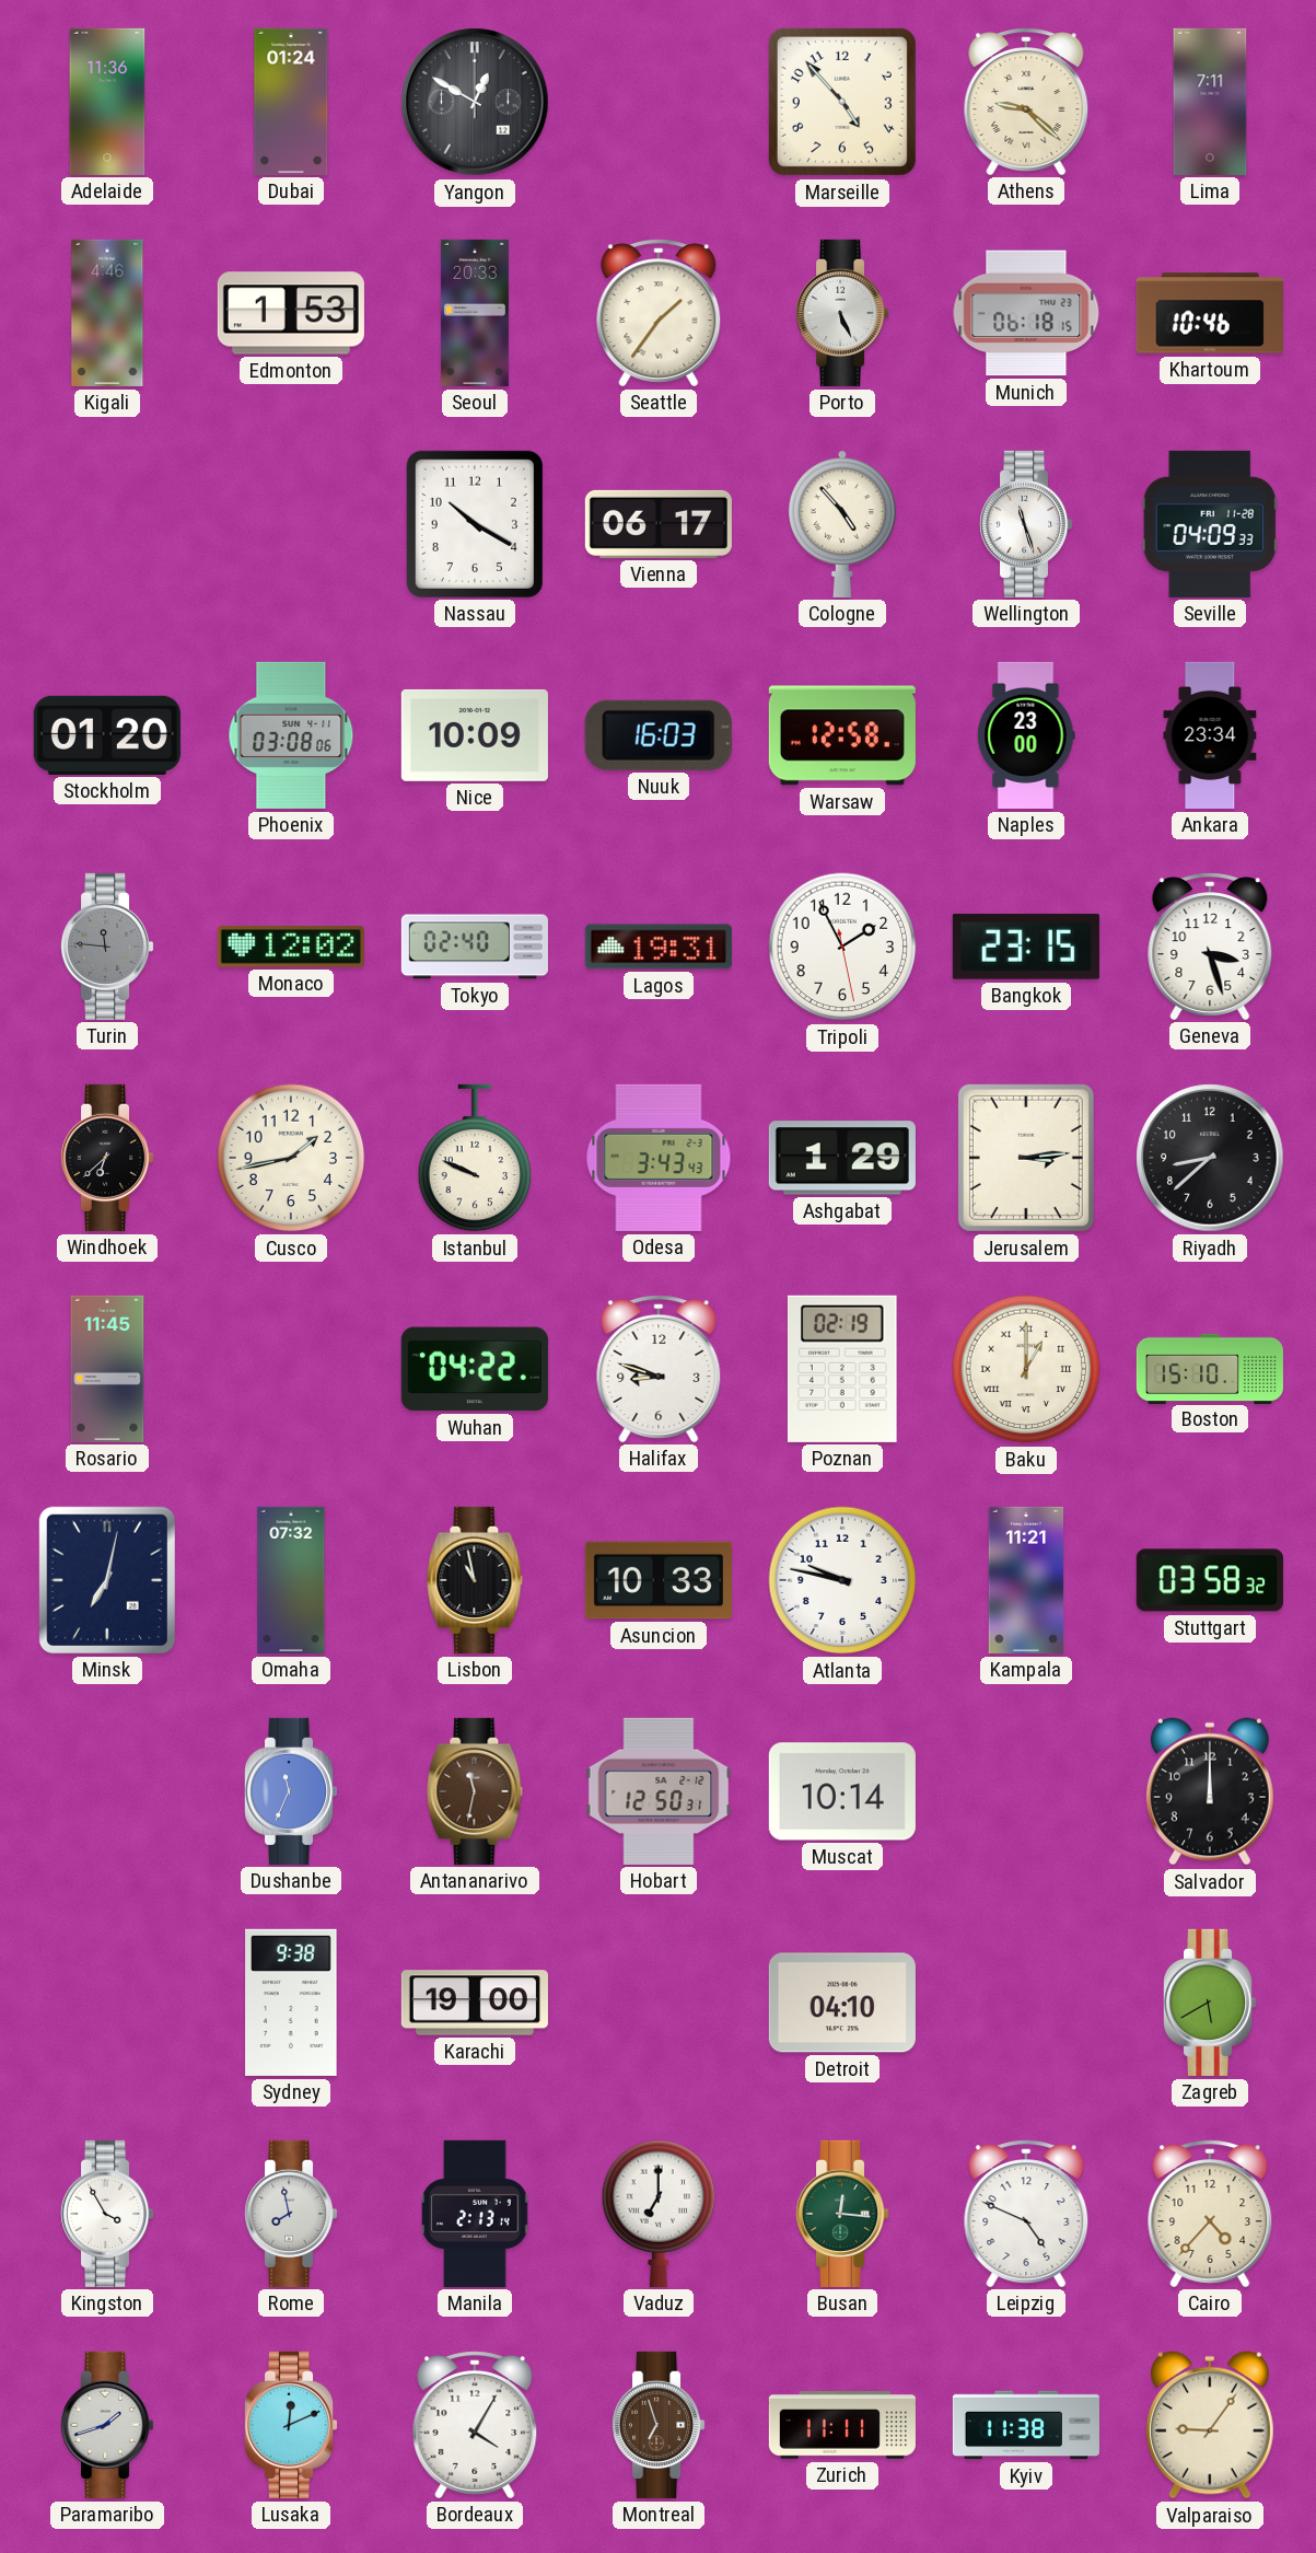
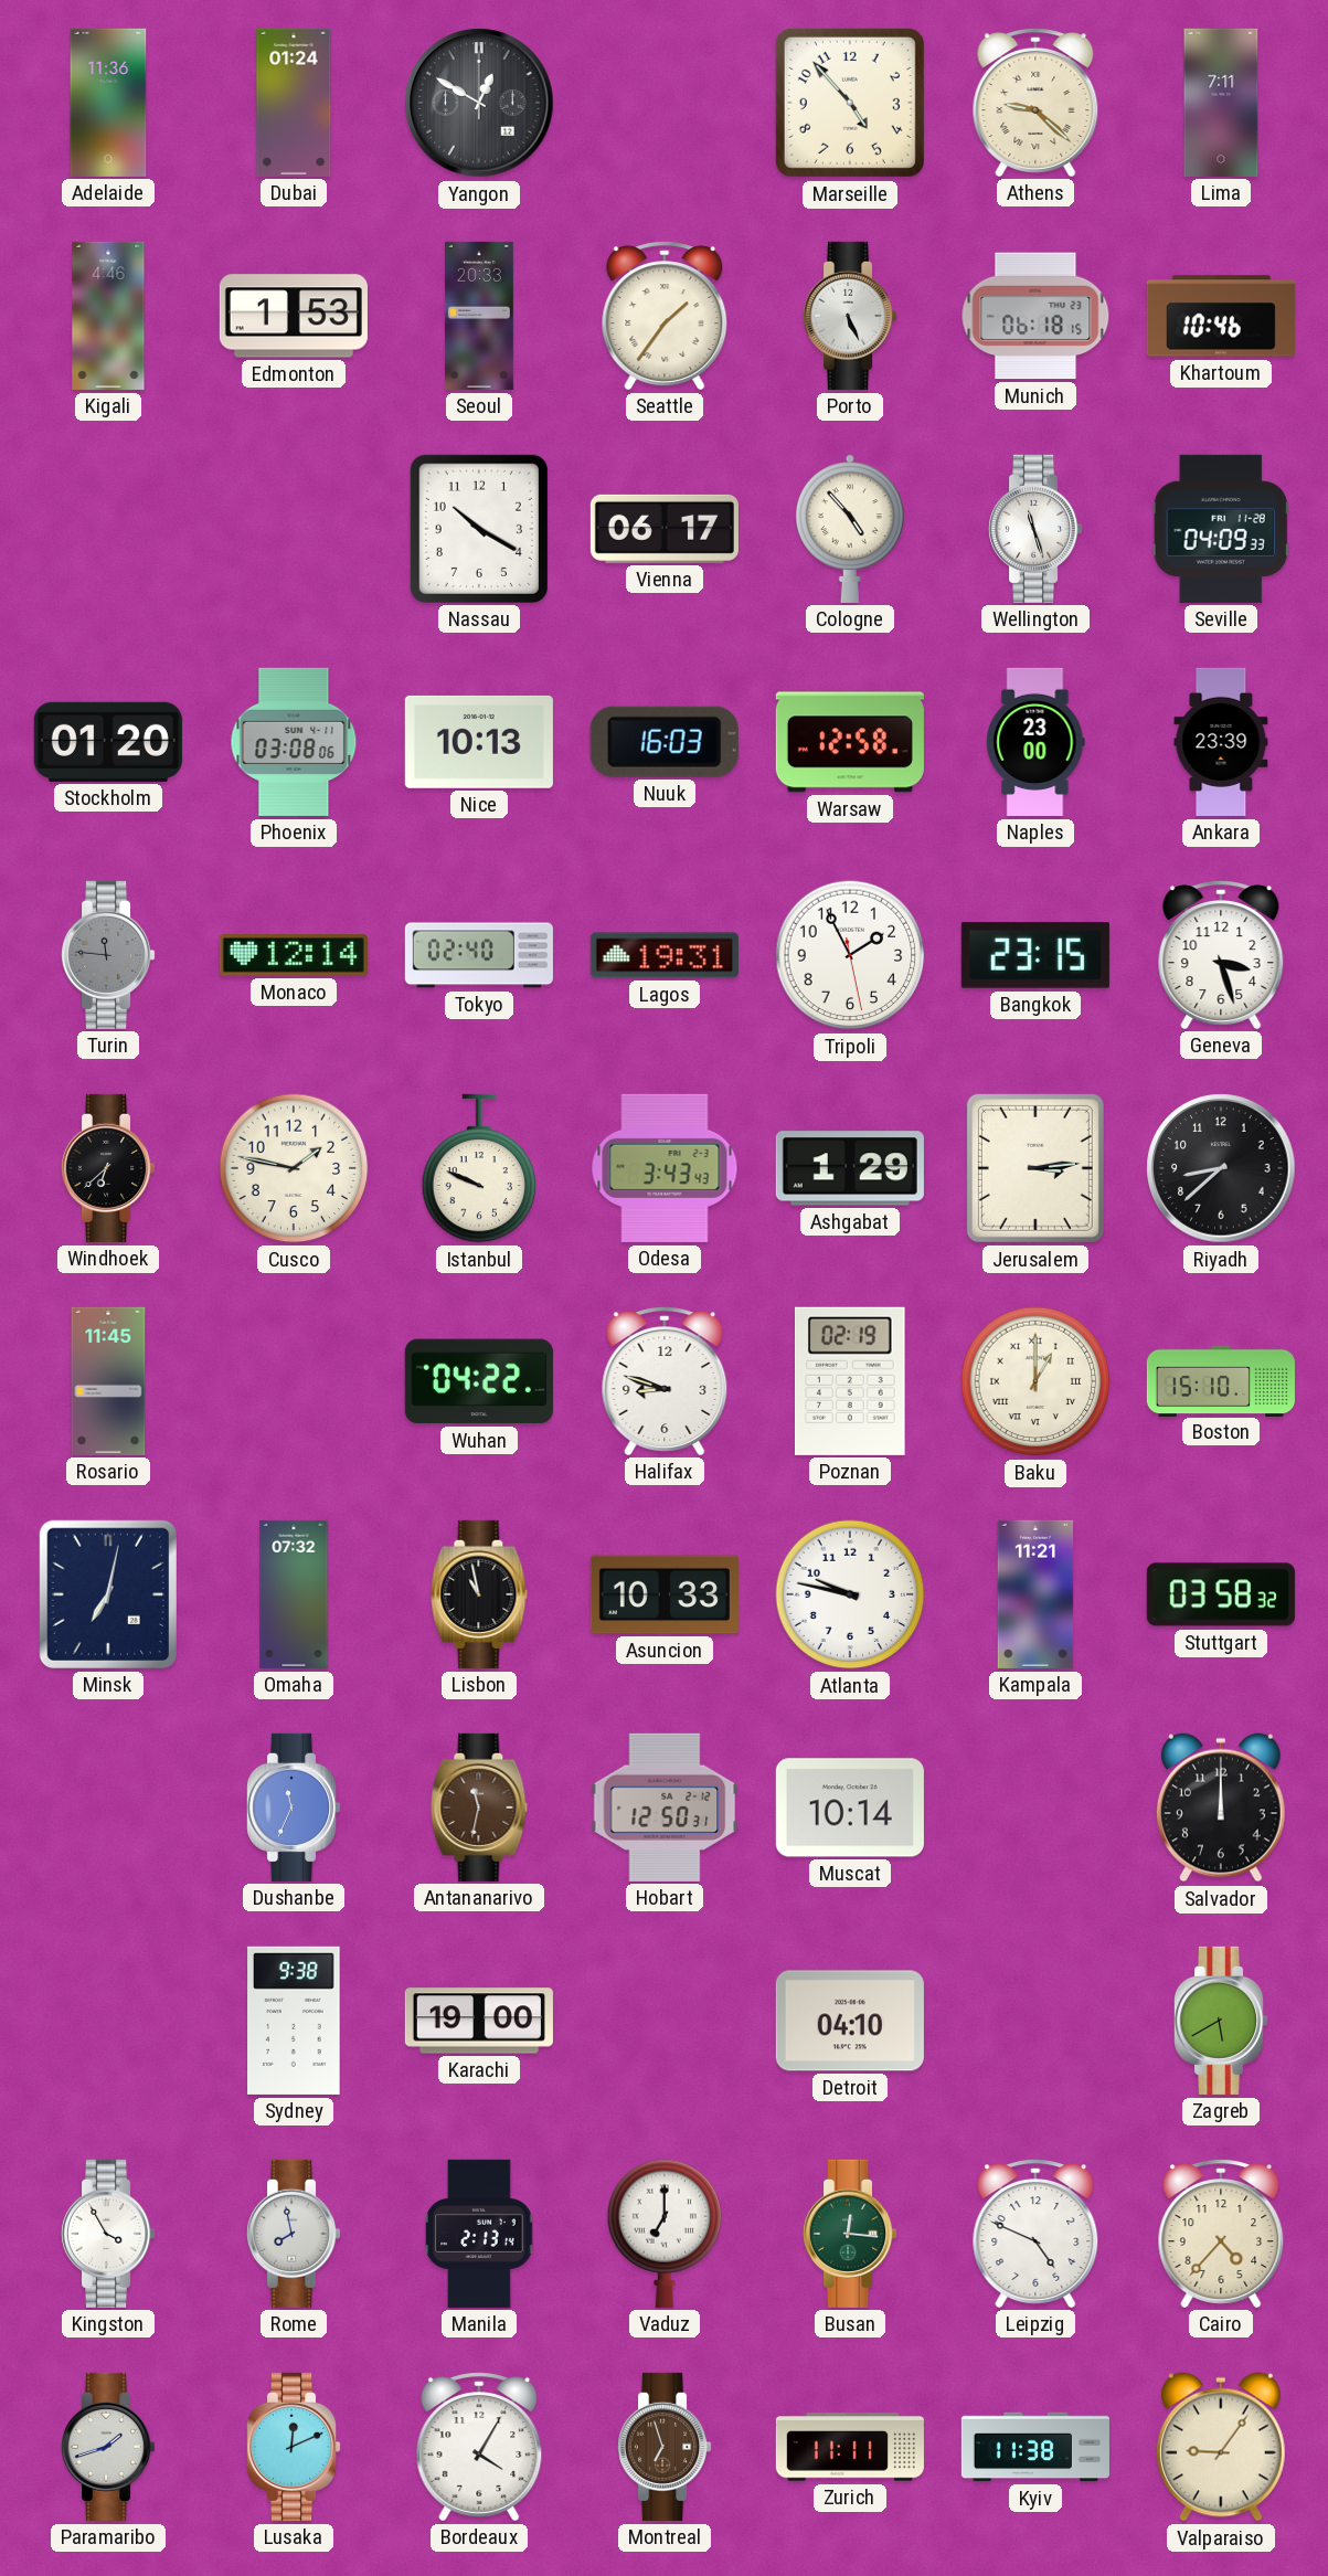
Nice: 10:09 -> 10:13 (479, 742)
Ankara: 23:34 -> 23:39 (1221, 742)
Monaco: 12:02 -> 12:14 (294, 956)
Cusco: 1:43 -> 1:47 (294, 1168)
